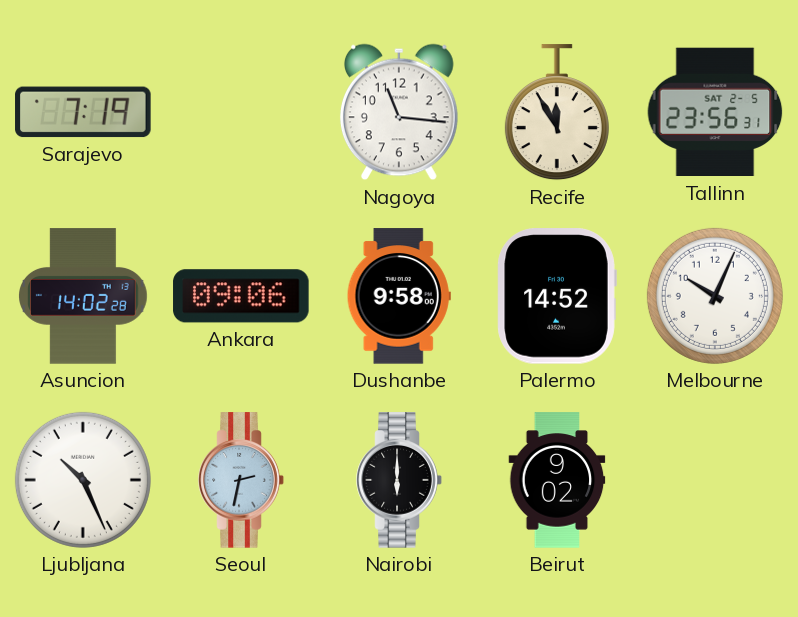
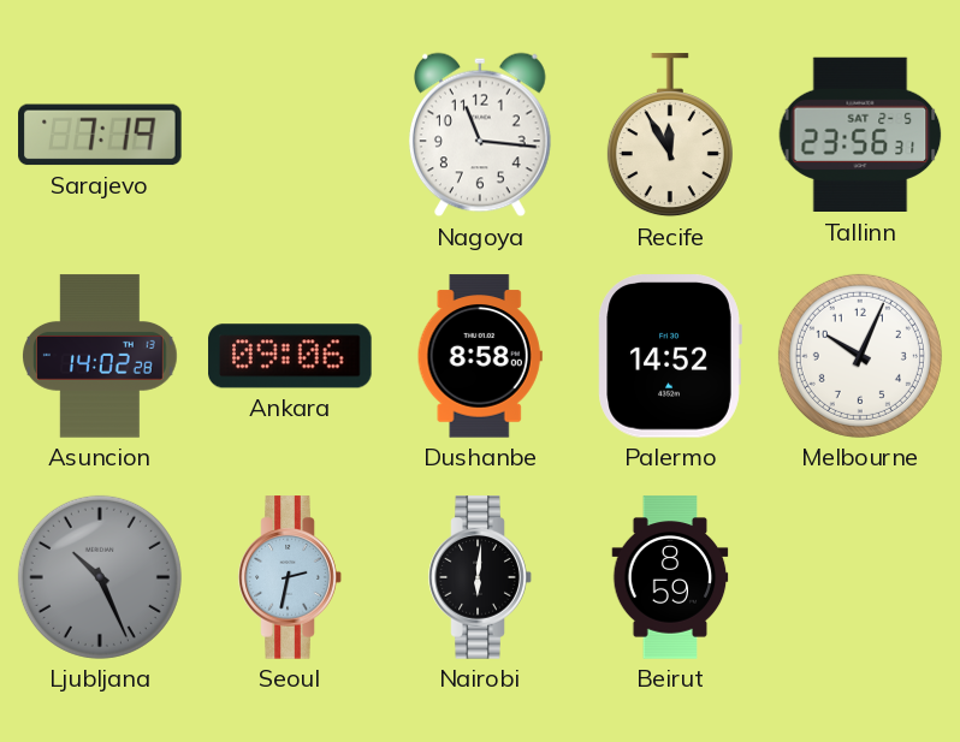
Dushanbe: 9:58 -> 8:58 (480, 356)
Ljubljana dial: white -> grey (100, 577)
Nairobi: 6:00 -> 6:01 (480, 577)
Beirut: 9:02 -> 8:59 (670, 577)
